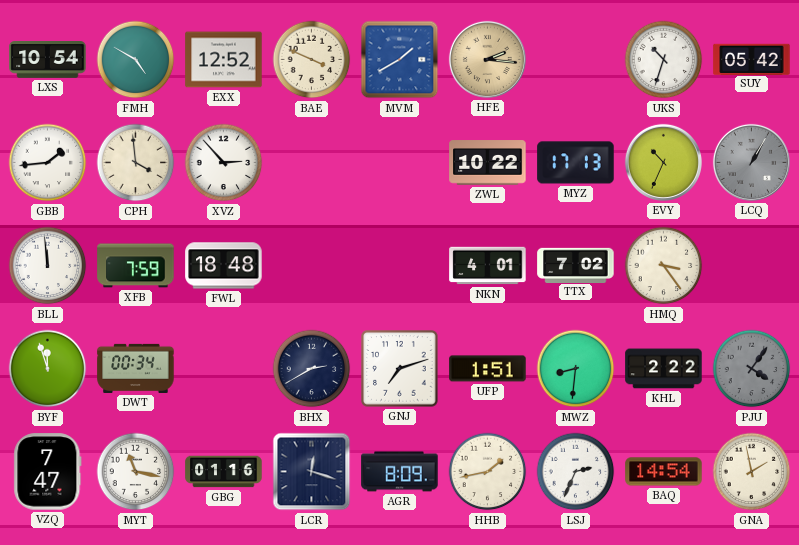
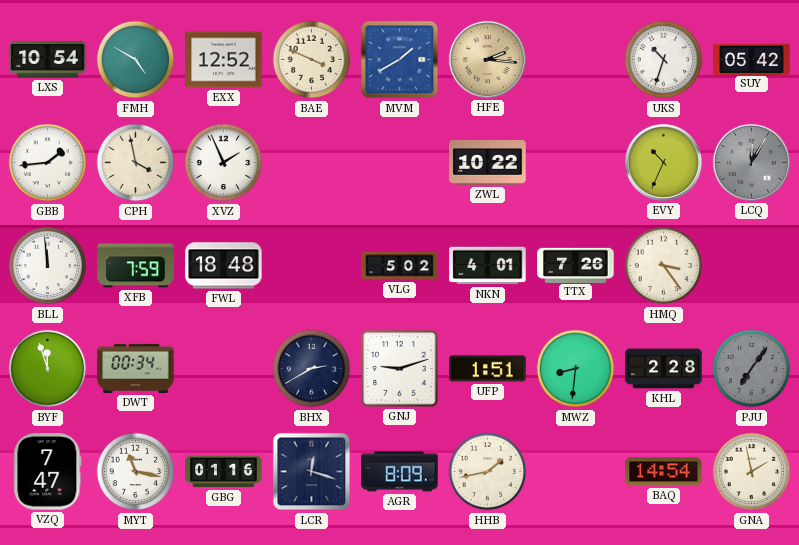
CPH: 3:59 -> 3:58 (136, 163)
XVZ: 2:53 -> 1:56 (224, 163)
MYZ: 17:13 -> none (576, 163)
LCQ: 1:05 -> 12:05 (751, 162)
VLG: none -> 5:02 (400, 266)
TTX: 7:02 -> 7:26 (576, 265)
GNJ: 7:12 -> 9:12 (400, 369)
KHL: 2:22 -> 2:28 (664, 369)
PJU: 4:06 -> 7:06 (752, 369)
LSJ: 2:34 -> none (576, 472)
